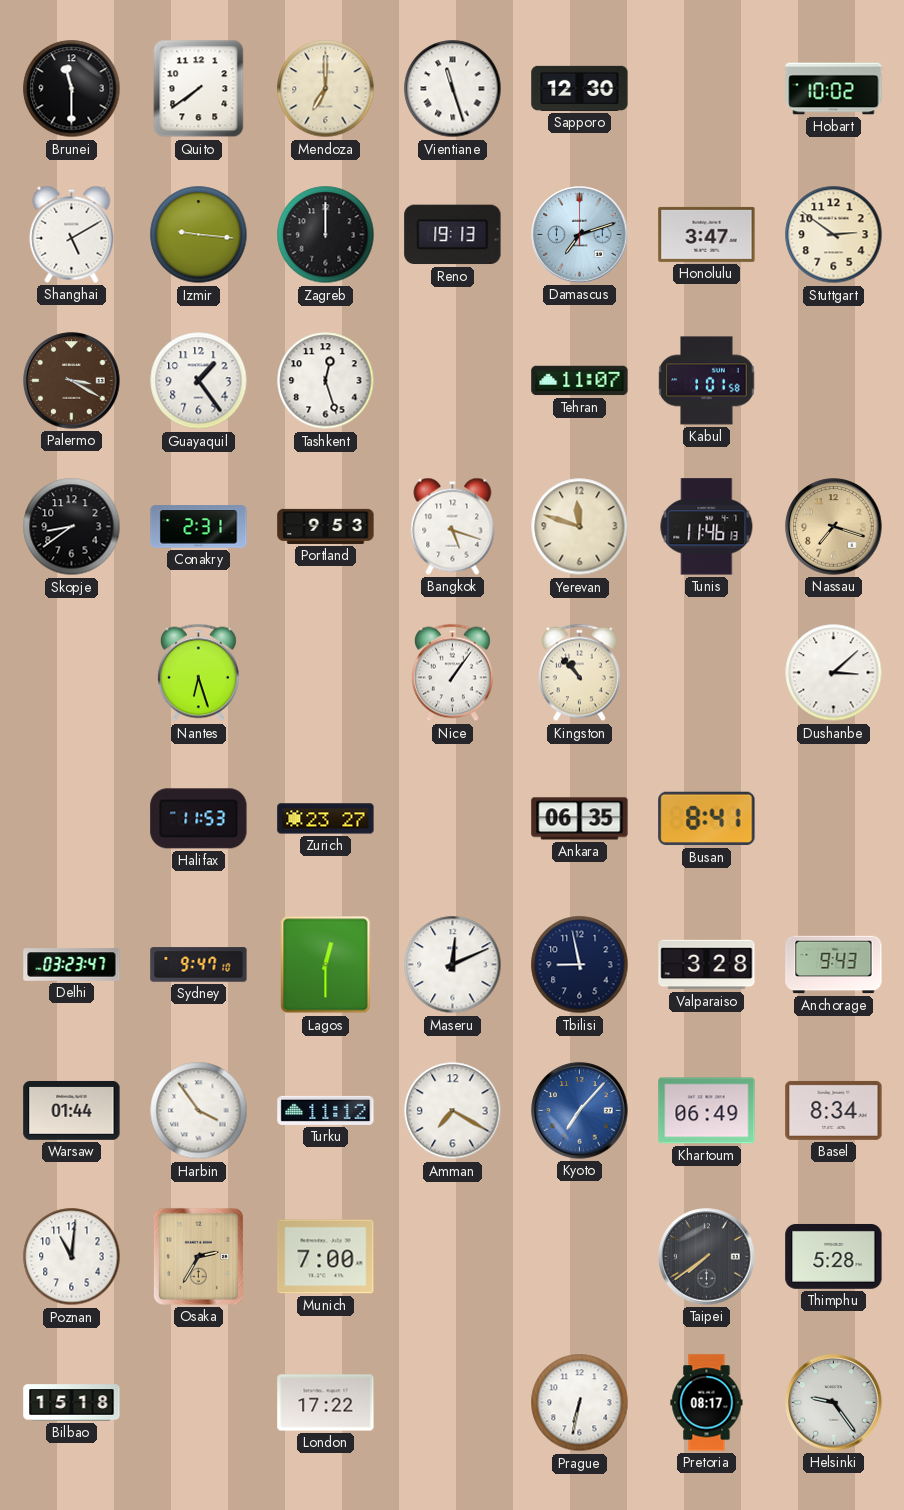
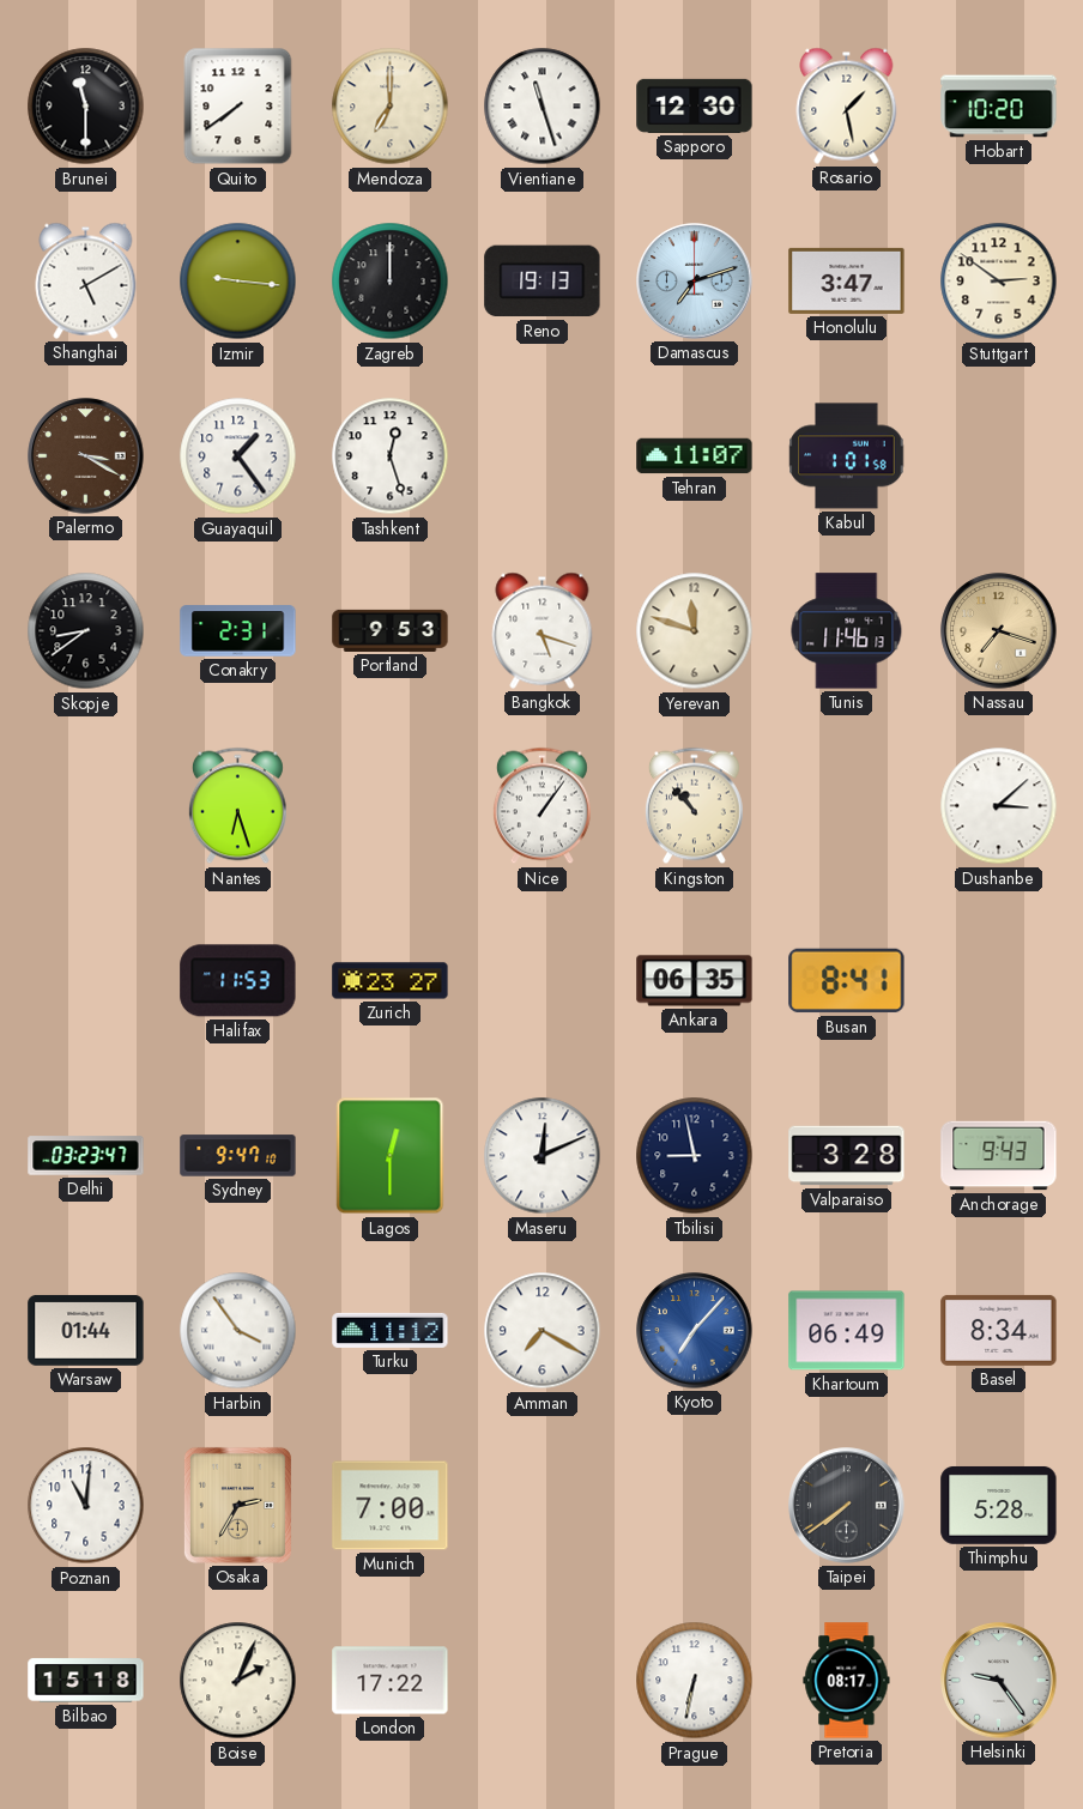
Rosario: none -> 1:28 (847, 105)
Hobart: 10:02 -> 10:20 (999, 107)
Boise: none -> 2:04 (238, 1681)
